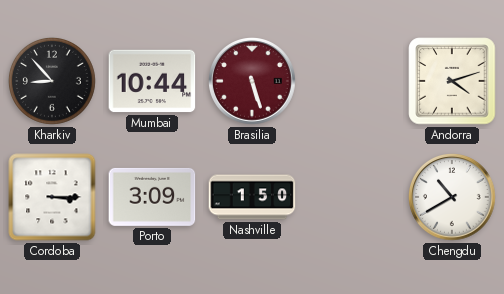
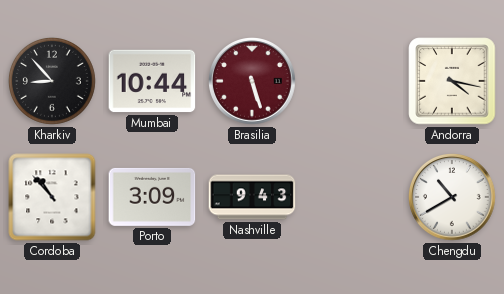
Andorra: 4:12 -> 4:17 (452, 81)
Cordoba: 3:15 -> 10:53 (52, 197)
Nashville: 1:50 -> 9:43 (252, 197)
